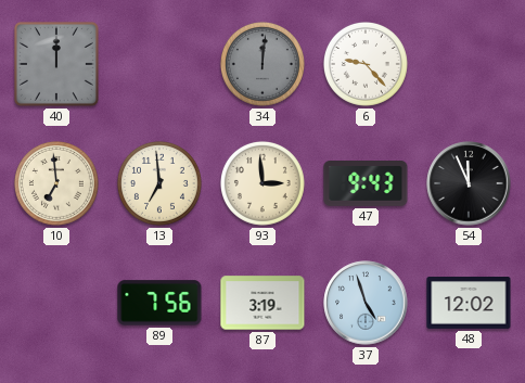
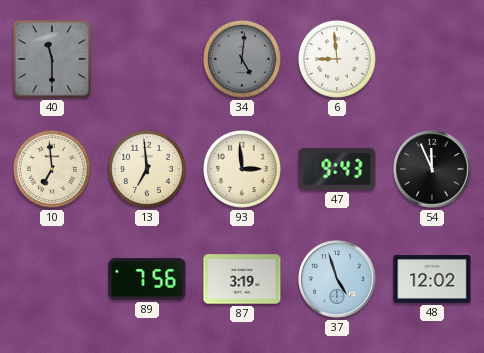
40: 12:00 -> 11:30 (52, 59)
34: 12:01 -> 5:01 (242, 59)
6: 9:23 -> 8:59 (337, 59)
